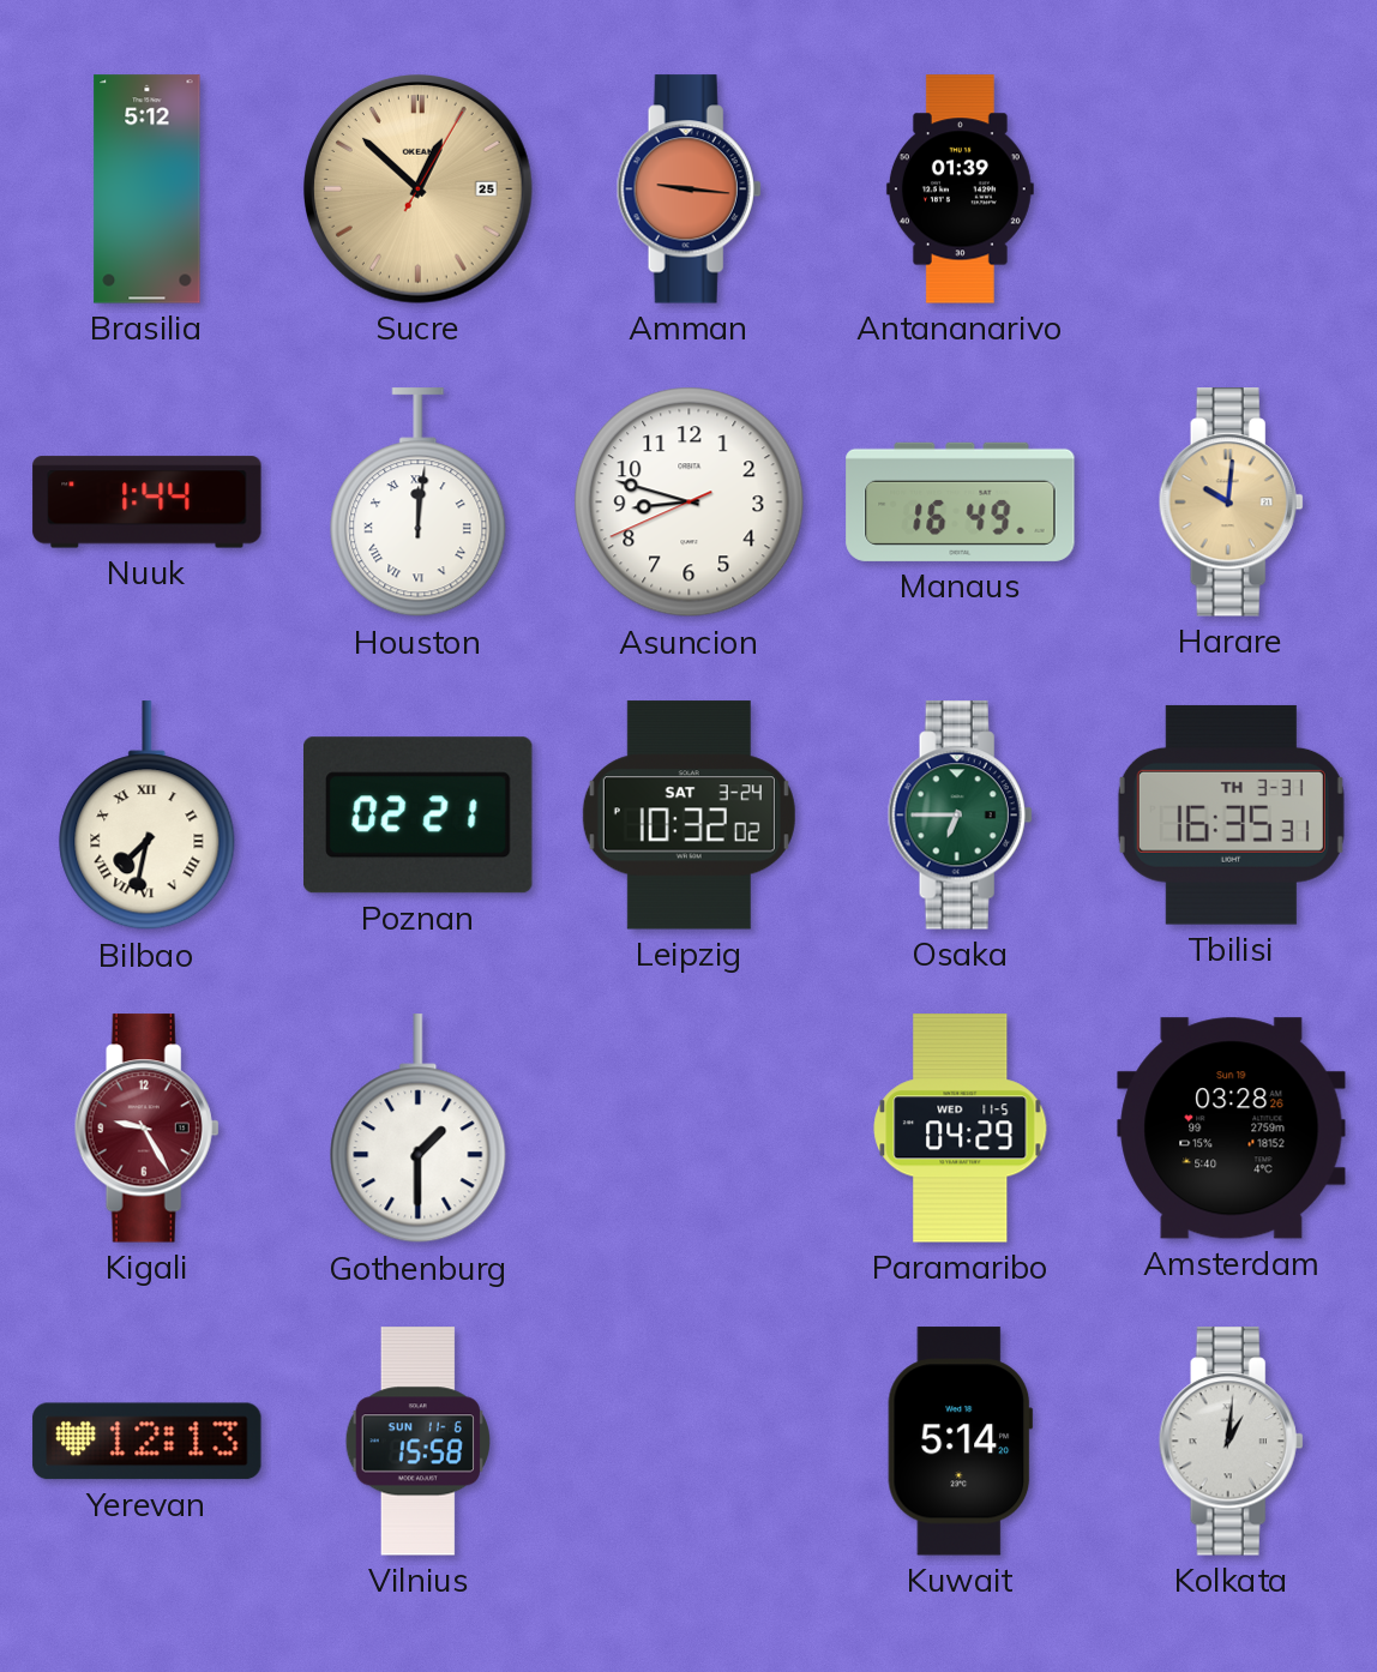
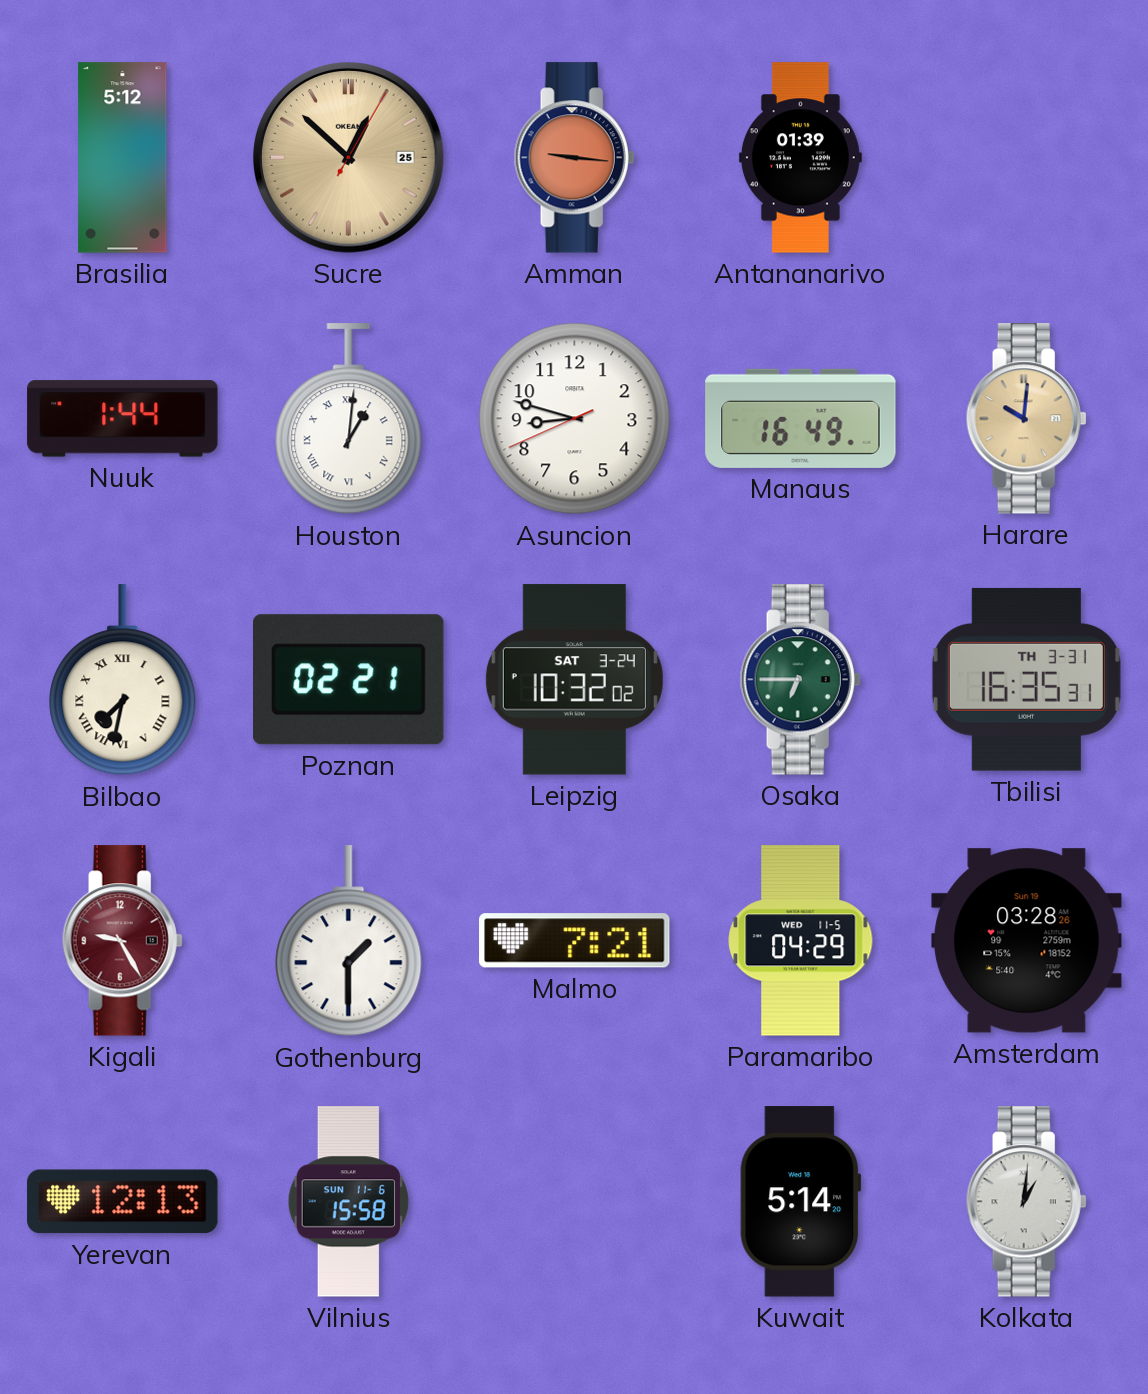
Houston: 12:01 -> 1:01 (349, 419)
Malmo: none -> 7:21 (575, 941)
